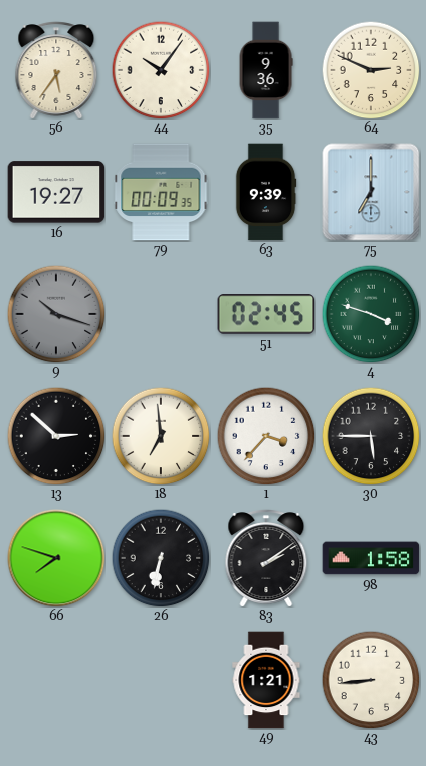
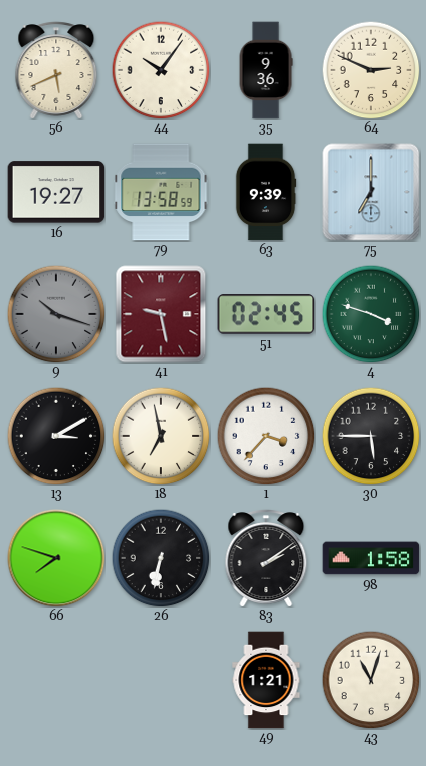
56: 5:36 -> 5:41 (56, 70)
79: 00:09 -> 13:58 (161, 192)
41: none -> 9:28 (161, 314)
13: 2:52 -> 3:10 (56, 436)
18: 6:59 -> 6:58 (161, 436)
43: 8:44 -> 11:03 (371, 680)
